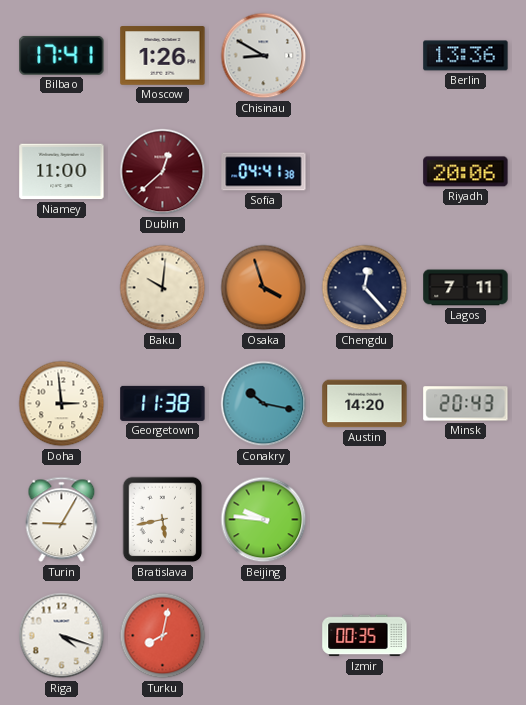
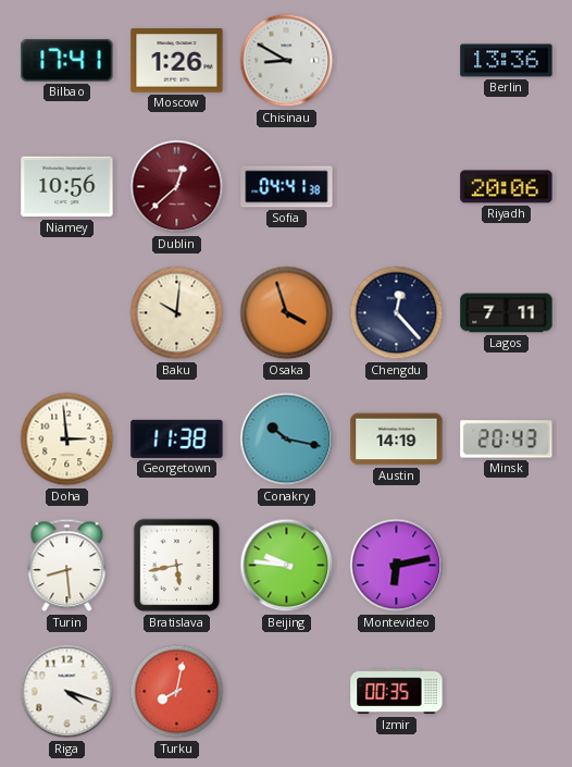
Niamey: 11:00 -> 10:56 (67, 187)
Austin: 14:20 -> 14:19 (397, 440)
Turin: 9:05 -> 8:29 (67, 566)
Montevideo: none -> 6:13 (397, 566)
